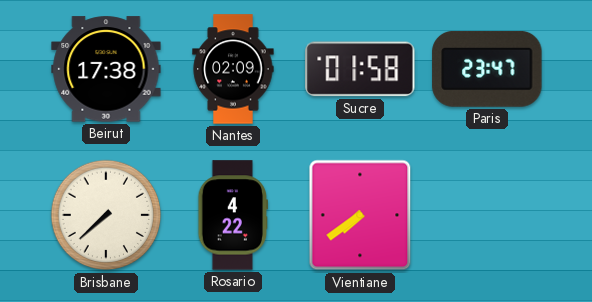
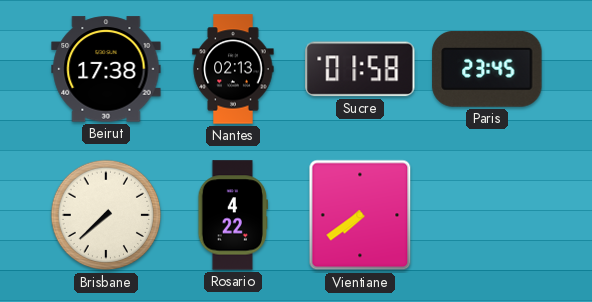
Nantes: 02:09 -> 02:13 (233, 69)
Paris: 23:47 -> 23:45 (487, 69)
